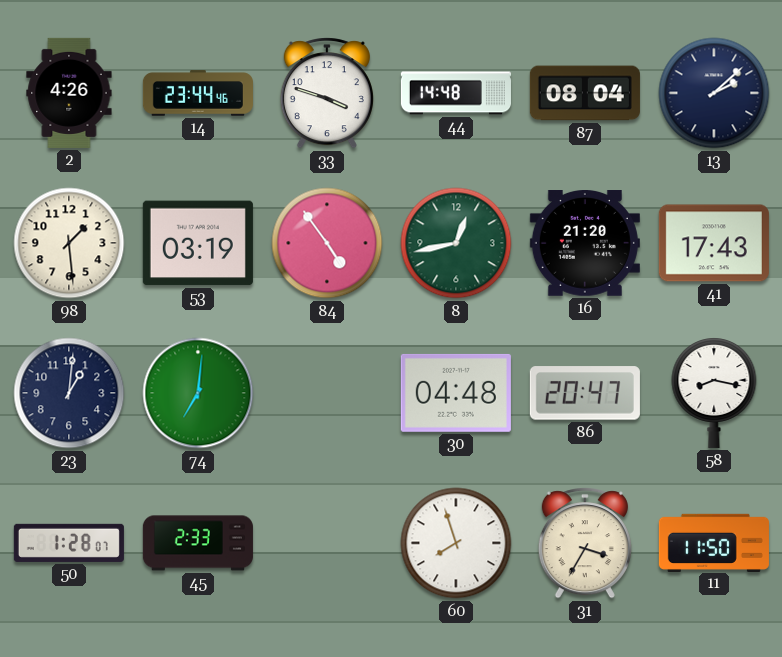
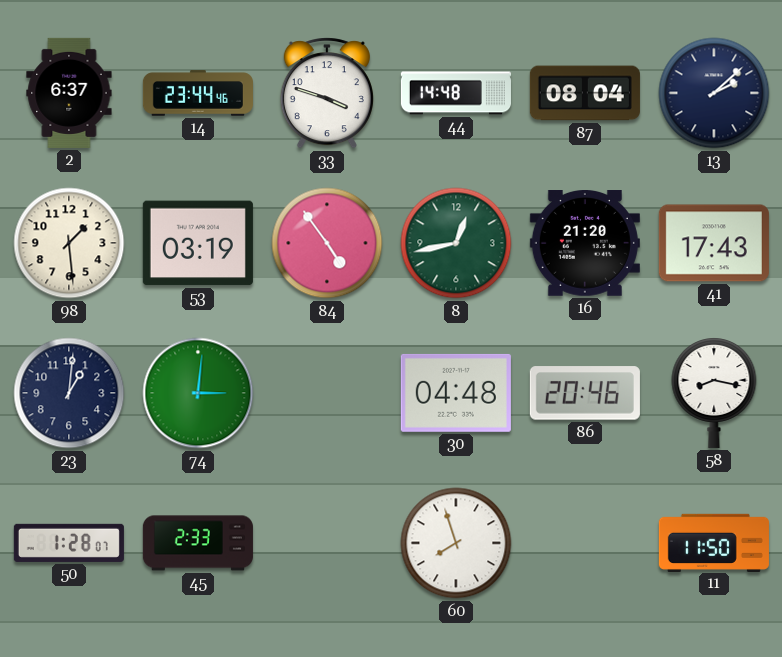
2: 4:26 -> 6:37 (69, 93)
74: 7:01 -> 3:01 (198, 393)
86: 20:47 -> 20:46 (585, 393)
31: 3:35 -> none (585, 543)
